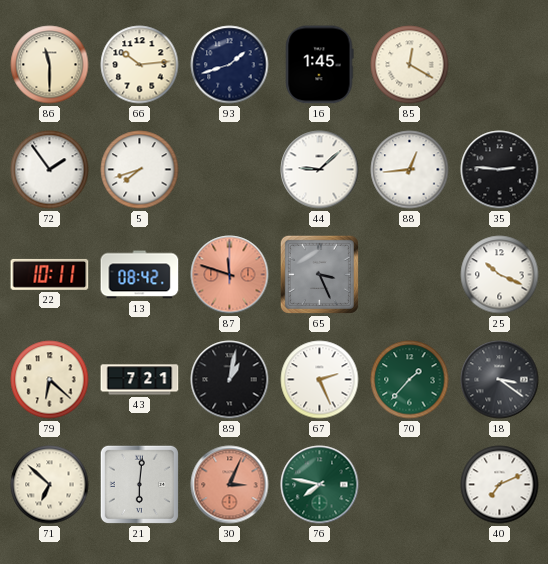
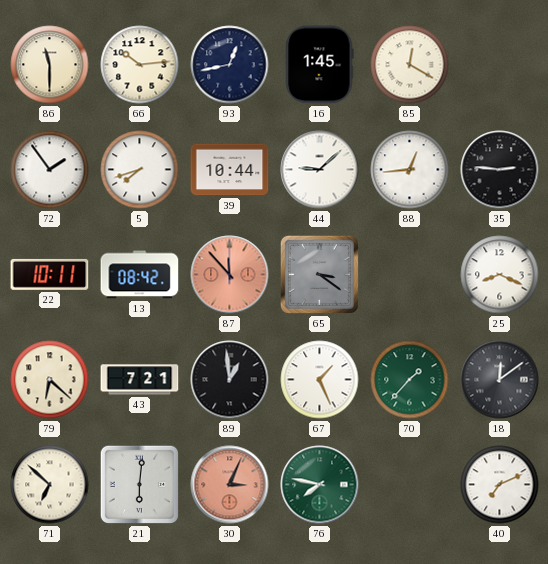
93: 1:42 -> 12:43 (230, 65)
39: none -> 10:44 (230, 170)
87: 11:48 -> 11:53 (230, 275)
65: 3:26 -> 3:21 (319, 274)
25: 10:19 -> 8:19 (500, 275)
89: 1:02 -> 12:59 (230, 380)
67: 2:26 -> 1:26 (320, 380)
18: 3:21 -> 12:09 (500, 380)
